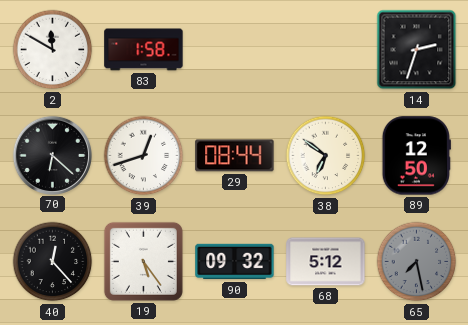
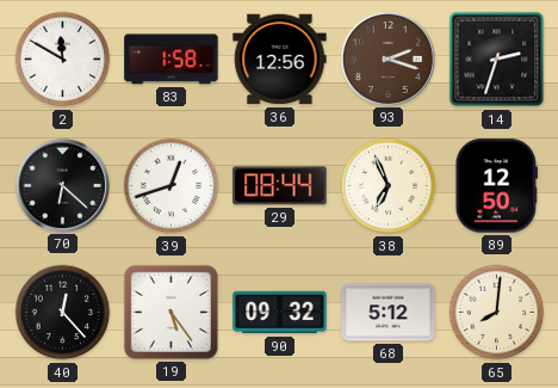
36: none -> 12:56 (280, 60)
93: none -> 2:18 (387, 58)
38: 6:51 -> 6:56 (389, 186)
65: 7:28 -> 8:01 (497, 313)
65 dial: grey -> cream (497, 313)
